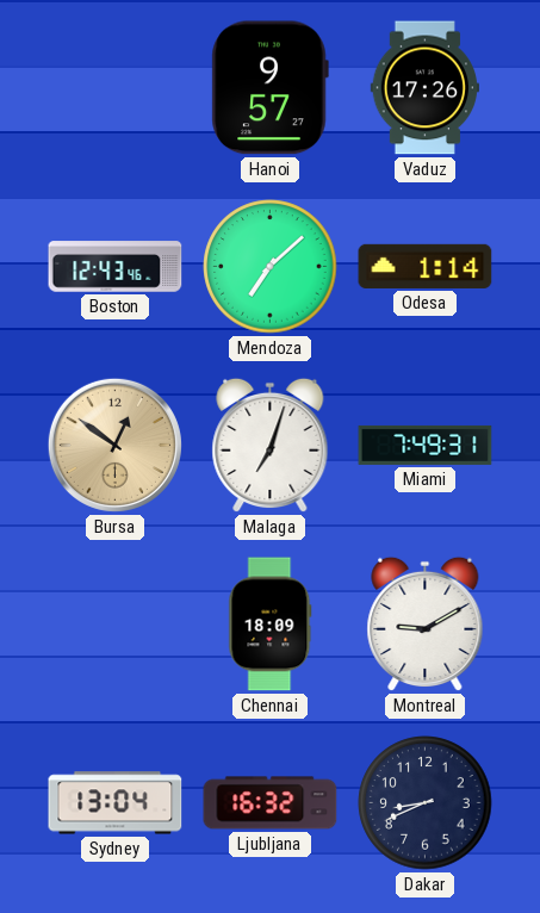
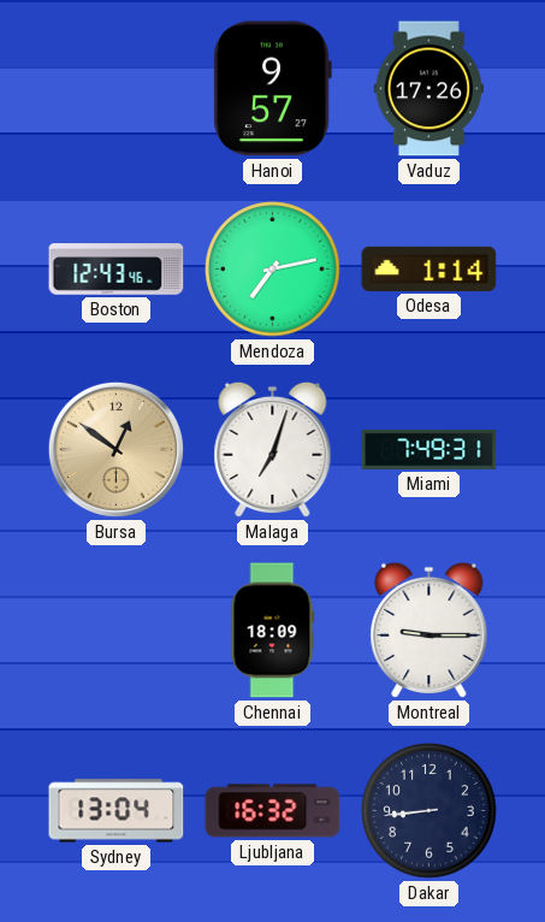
Mendoza: 7:08 -> 7:13 (273, 270)
Montreal: 9:10 -> 9:15 (430, 631)
Dakar: 8:41 -> 8:44 (430, 811)
